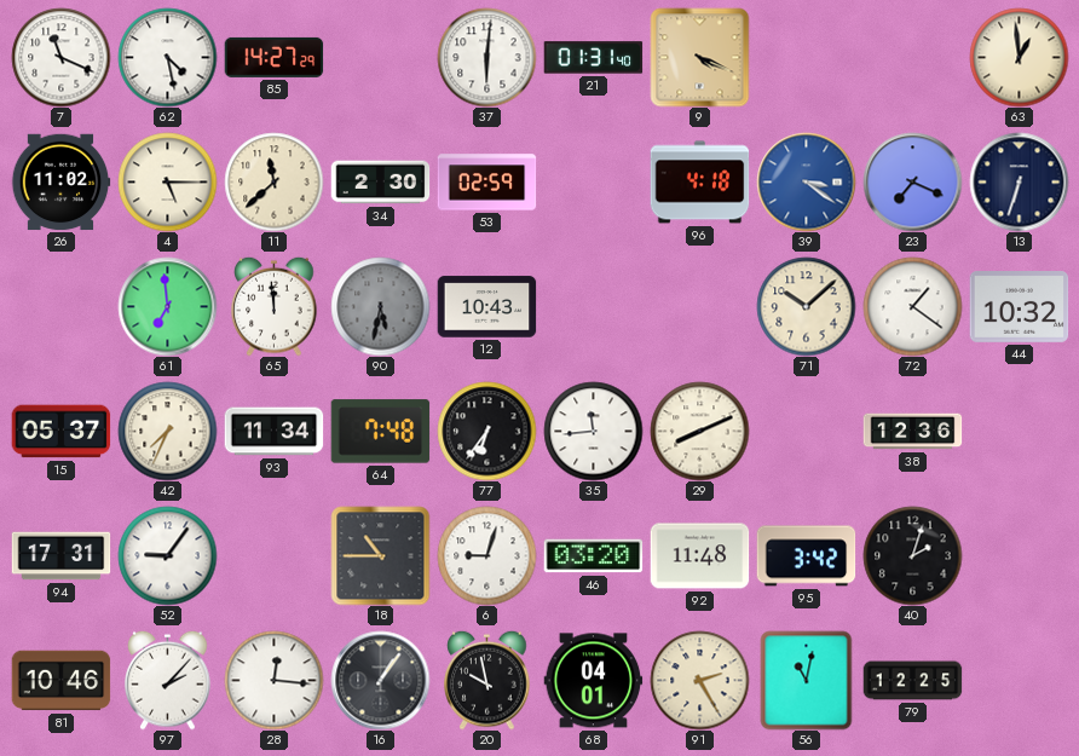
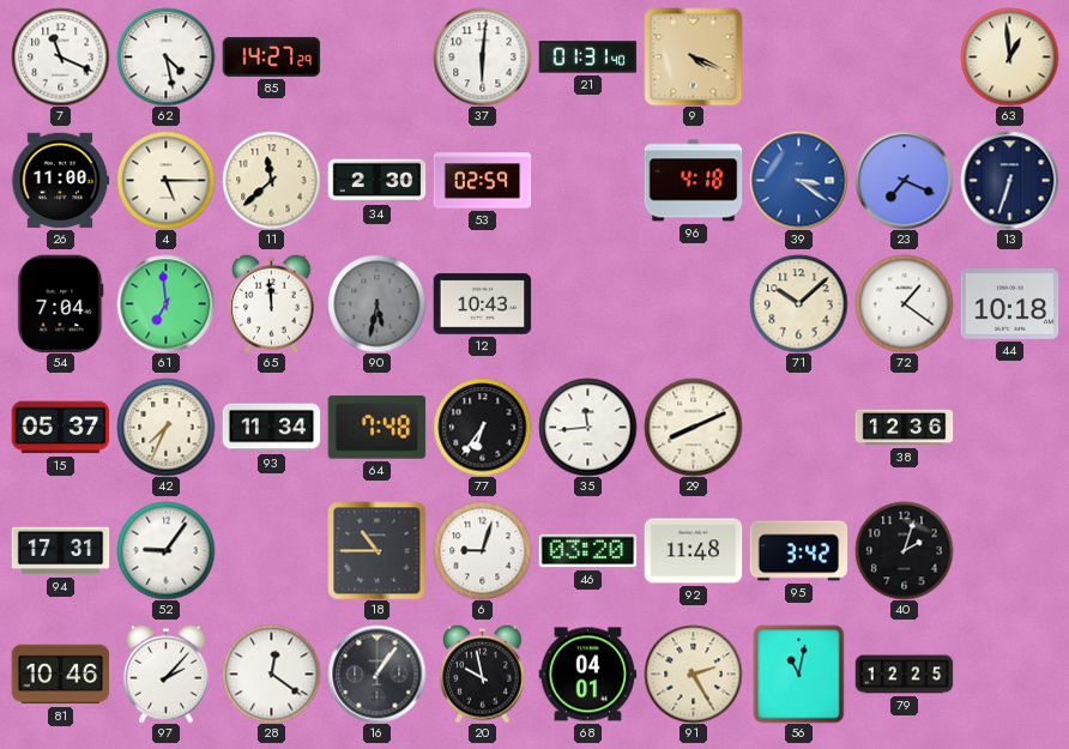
26: 11:02 -> 11:00 (60, 181)
54: none -> 7:04 (61, 303)
44: 10:32 -> 10:18 (1009, 304)
28: 12:16 -> 12:21 (271, 674)
